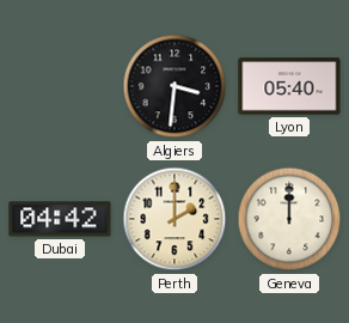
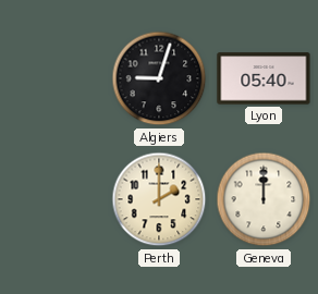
Algiers: 3:31 -> 9:03 (159, 78)
Dubai: 04:42 -> none (60, 219)
